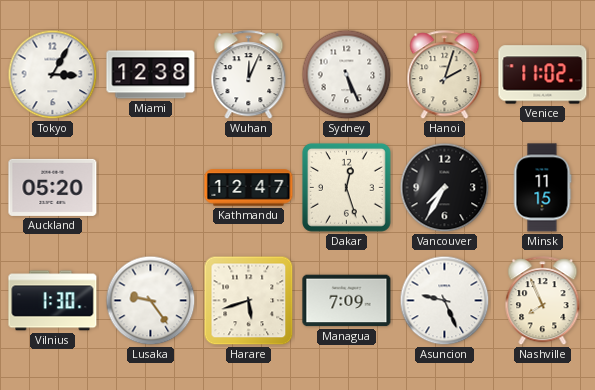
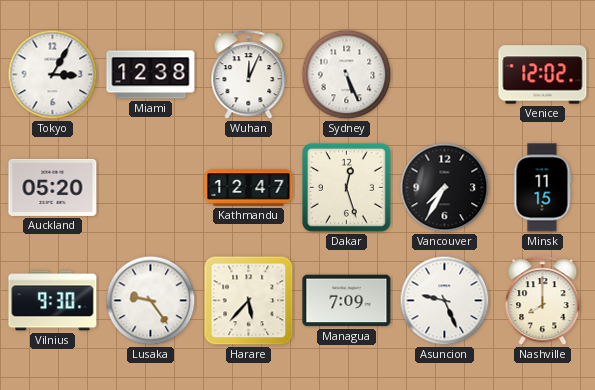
Hanoi: 2:03 -> none (445, 75)
Venice: 11:02 -> 12:02 (543, 75)
Vilnius: 1:30 -> 9:30 (53, 301)
Harare: 5:42 -> 5:37 (249, 301)
Nashville: 7:56 -> 8:00 (543, 301)
